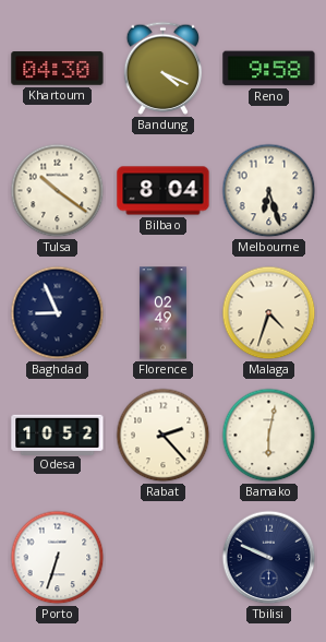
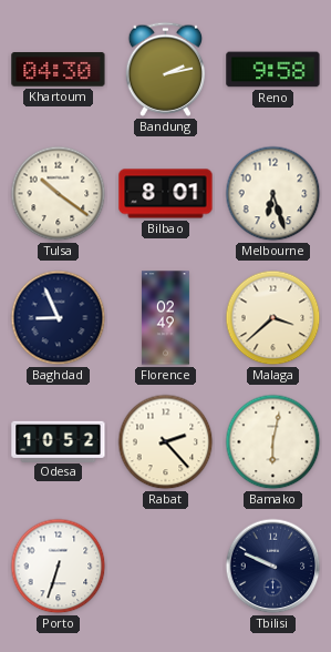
Bandung: 4:19 -> 2:13 (166, 69)
Bilbao: 8:04 -> 8:01 (166, 194)
Malaga: 4:33 -> 3:38 (273, 318)
